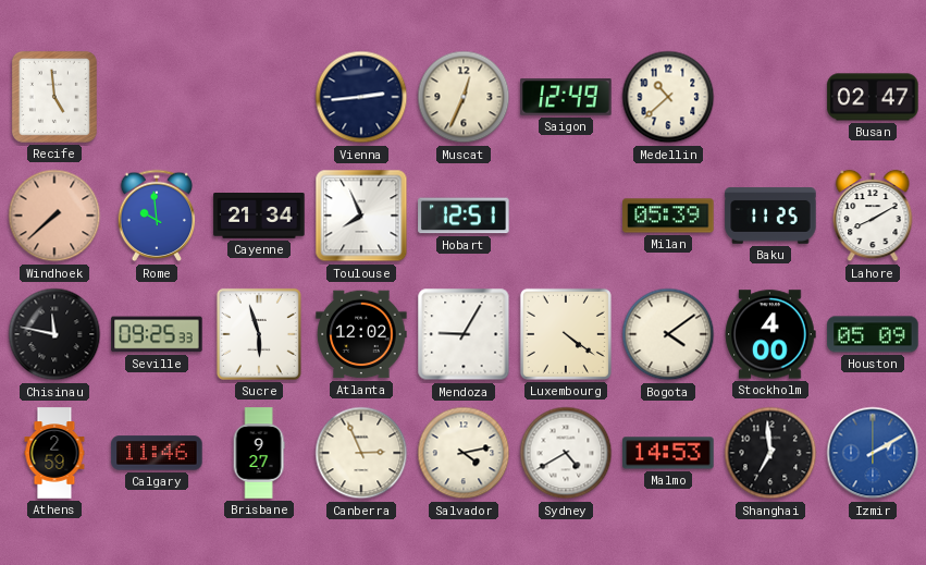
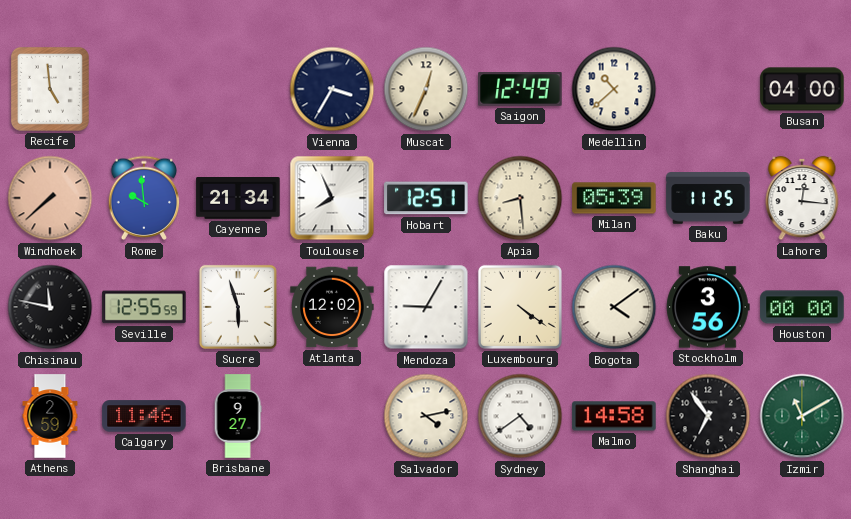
Vienna: 2:44 -> 3:35 (332, 89)
Busan: 02:47 -> 04:00 (802, 89)
Apia: none -> 8:29 (520, 198)
Lahore: 8:10 -> 12:16 (802, 198)
Seville: 09:25 -> 12:55 (144, 307)
Stockholm: 4:00 -> 3:56 (708, 307)
Houston: 05:09 -> 00:00 (802, 307)
Canberra: 2:56 -> none (361, 453)
Sydney: 4:40 -> 4:39 (520, 416)
Malmo: 14:53 -> 14:58 (614, 416)
Shanghai: 6:59 -> 6:54 (708, 416)
Izmir: 2:10 -> 11:10 (802, 416)
Izmir dial: blue -> green (802, 416)
